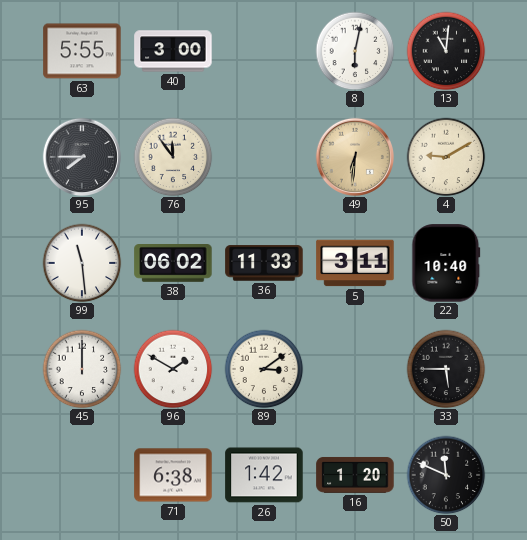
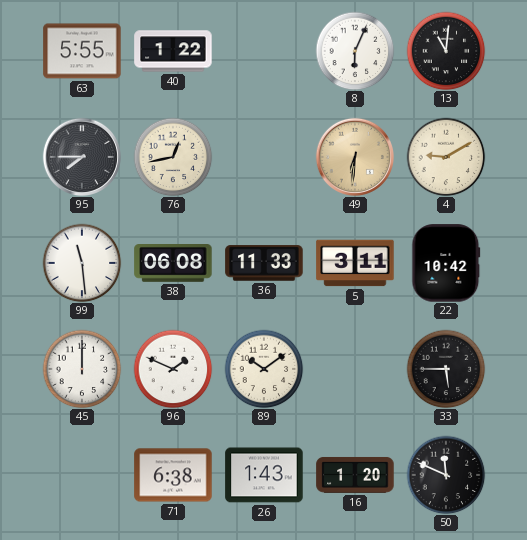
40: 3:00 -> 1:22 (173, 51)
8: 6:02 -> 6:04 (355, 51)
76: 11:54 -> 12:43 (173, 157)
38: 06:02 -> 06:08 (173, 264)
22: 10:40 -> 10:42 (446, 263)
96: 1:50 -> 1:49 (173, 369)
89: 3:09 -> 10:09 (264, 369)
26: 1:42 -> 1:43 (264, 475)
